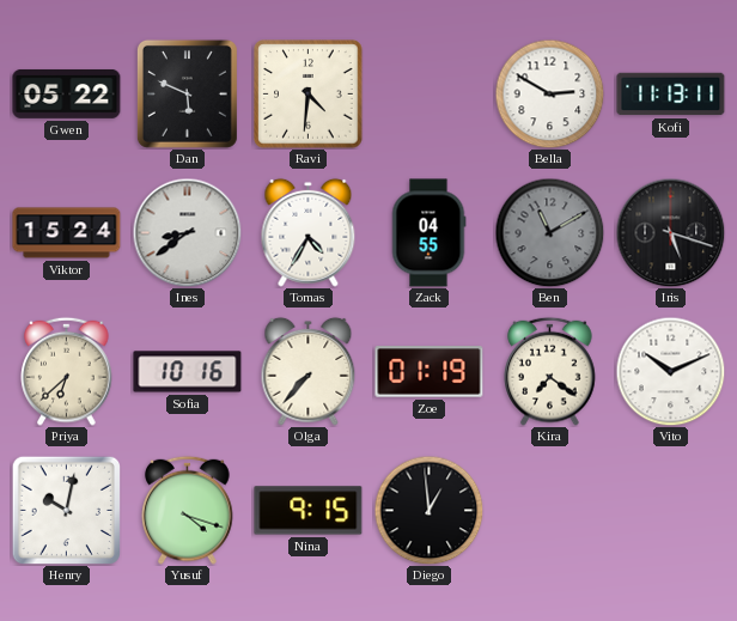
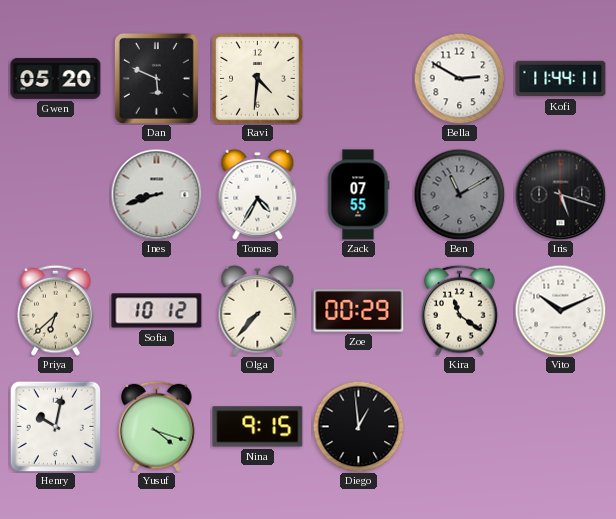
Gwen: 05:22 -> 05:20 (56, 78)
Kofi: 11:13 -> 11:44 (561, 79)
Viktor: 15:24 -> none (67, 233)
Ines: 8:39 -> 8:42 (156, 194)
Zack: 04:55 -> 07:55 (358, 195)
Sofia: 10:16 -> 10:12 (157, 311)
Zoe: 01:19 -> 00:29 (359, 311)
Kira: 7:21 -> 11:21 (460, 310)
